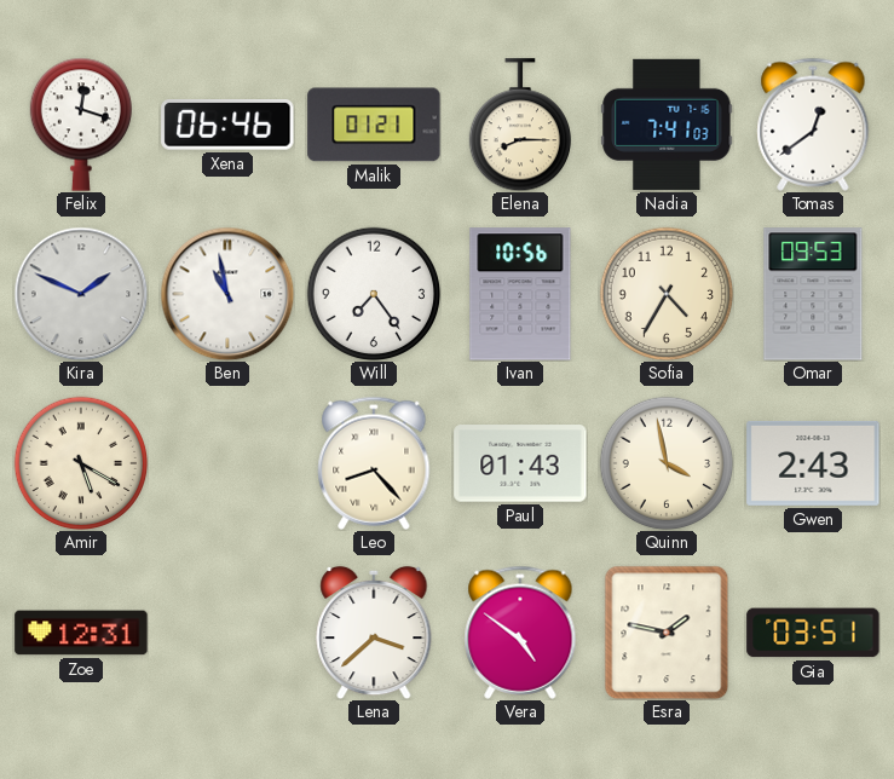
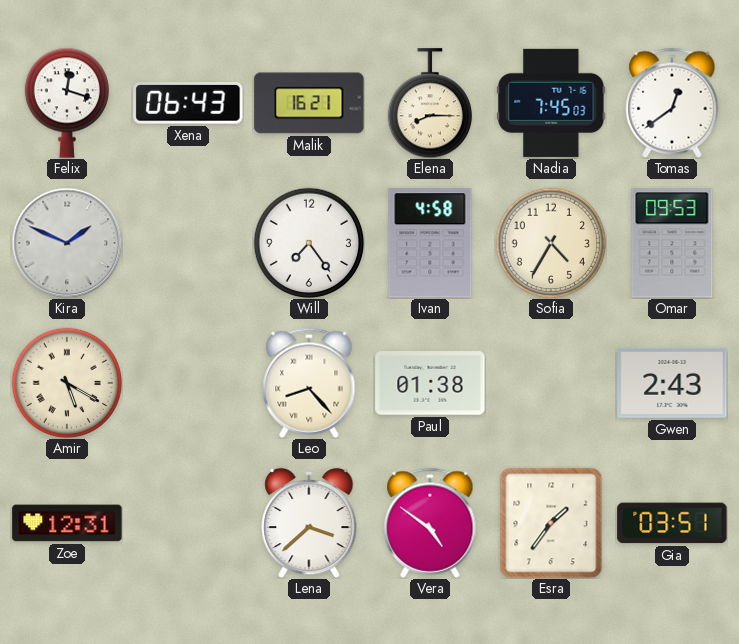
Xena: 06:46 -> 06:43 (188, 104)
Malik: 01:21 -> 16:21 (309, 103)
Nadia: 7:41 -> 7:45 (551, 103)
Ben: 10:58 -> none (227, 294)
Ivan: 10:56 -> 4:58 (430, 243)
Paul: 01:43 -> 01:38 (430, 383)
Quinn: 3:58 -> none (667, 463)
Esra: 1:47 -> 1:36 (551, 523)
